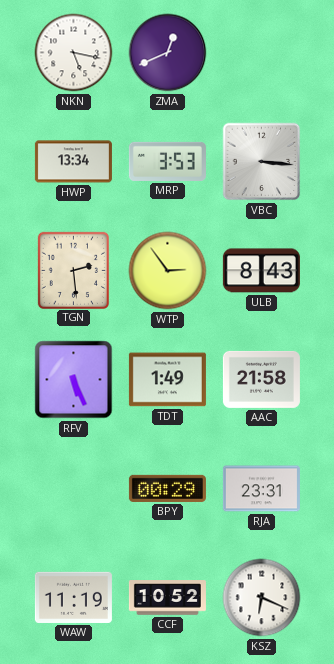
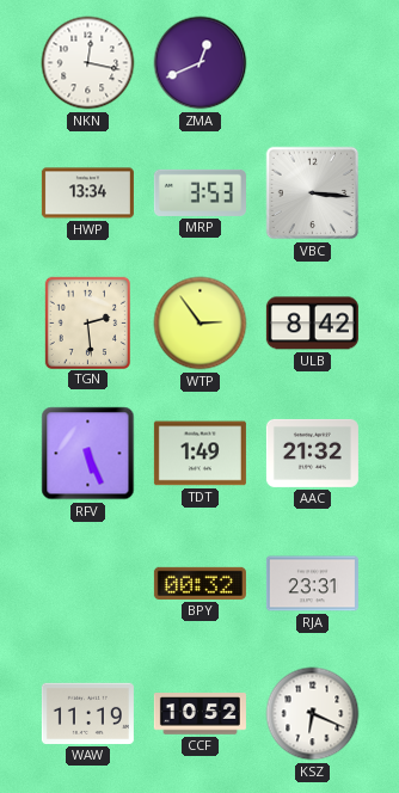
NKN: 5:17 -> 12:17 (88, 63)
ULB: 8:43 -> 8:42 (312, 324)
AAC: 21:58 -> 21:32 (312, 453)
BPY: 00:29 -> 00:32 (199, 583)
